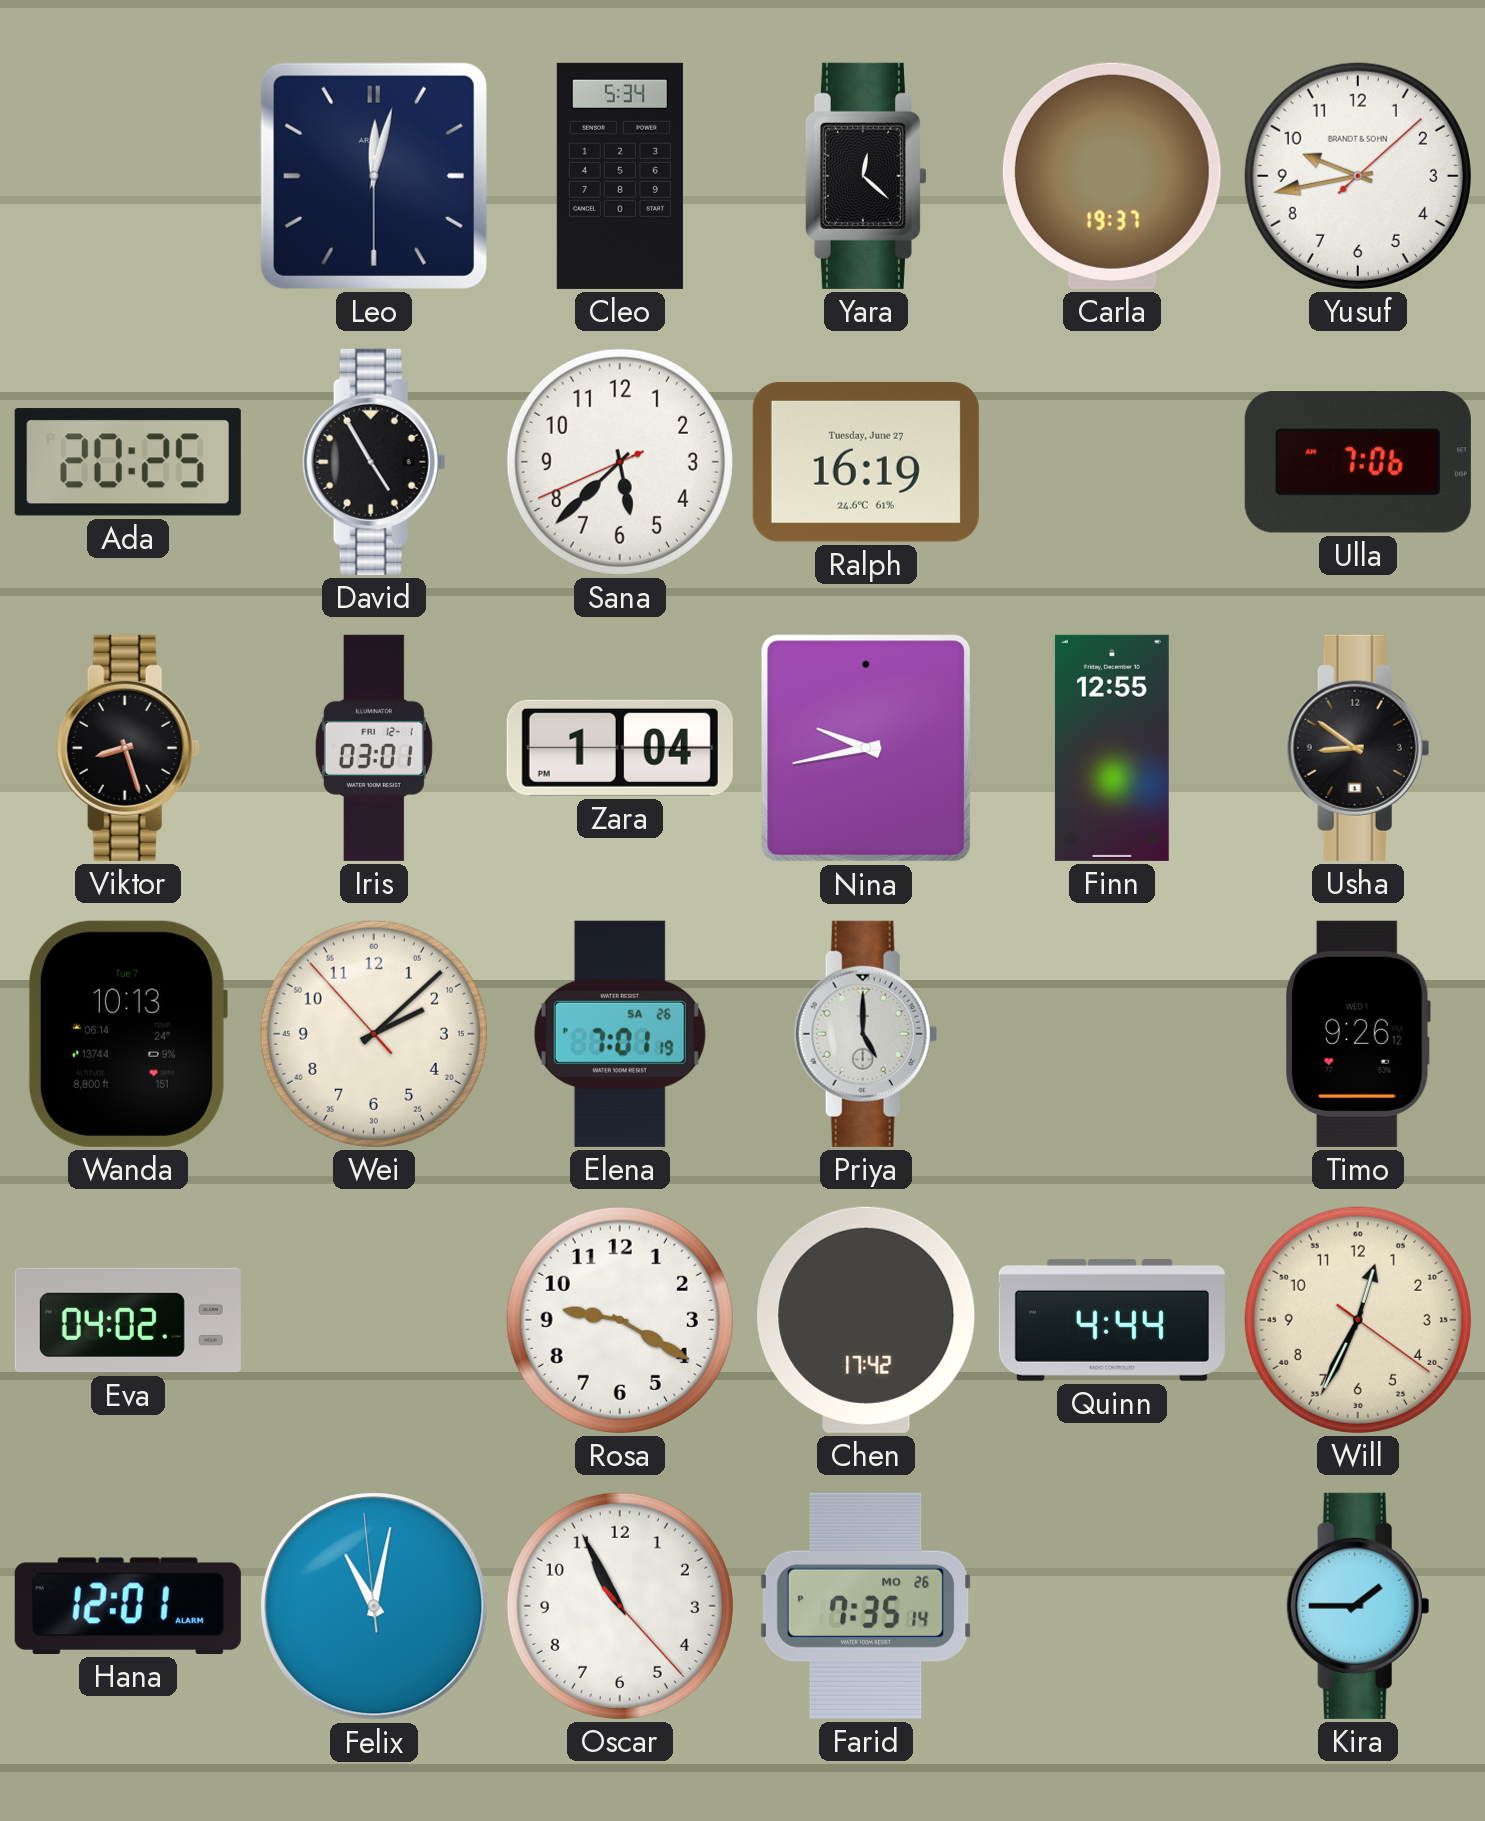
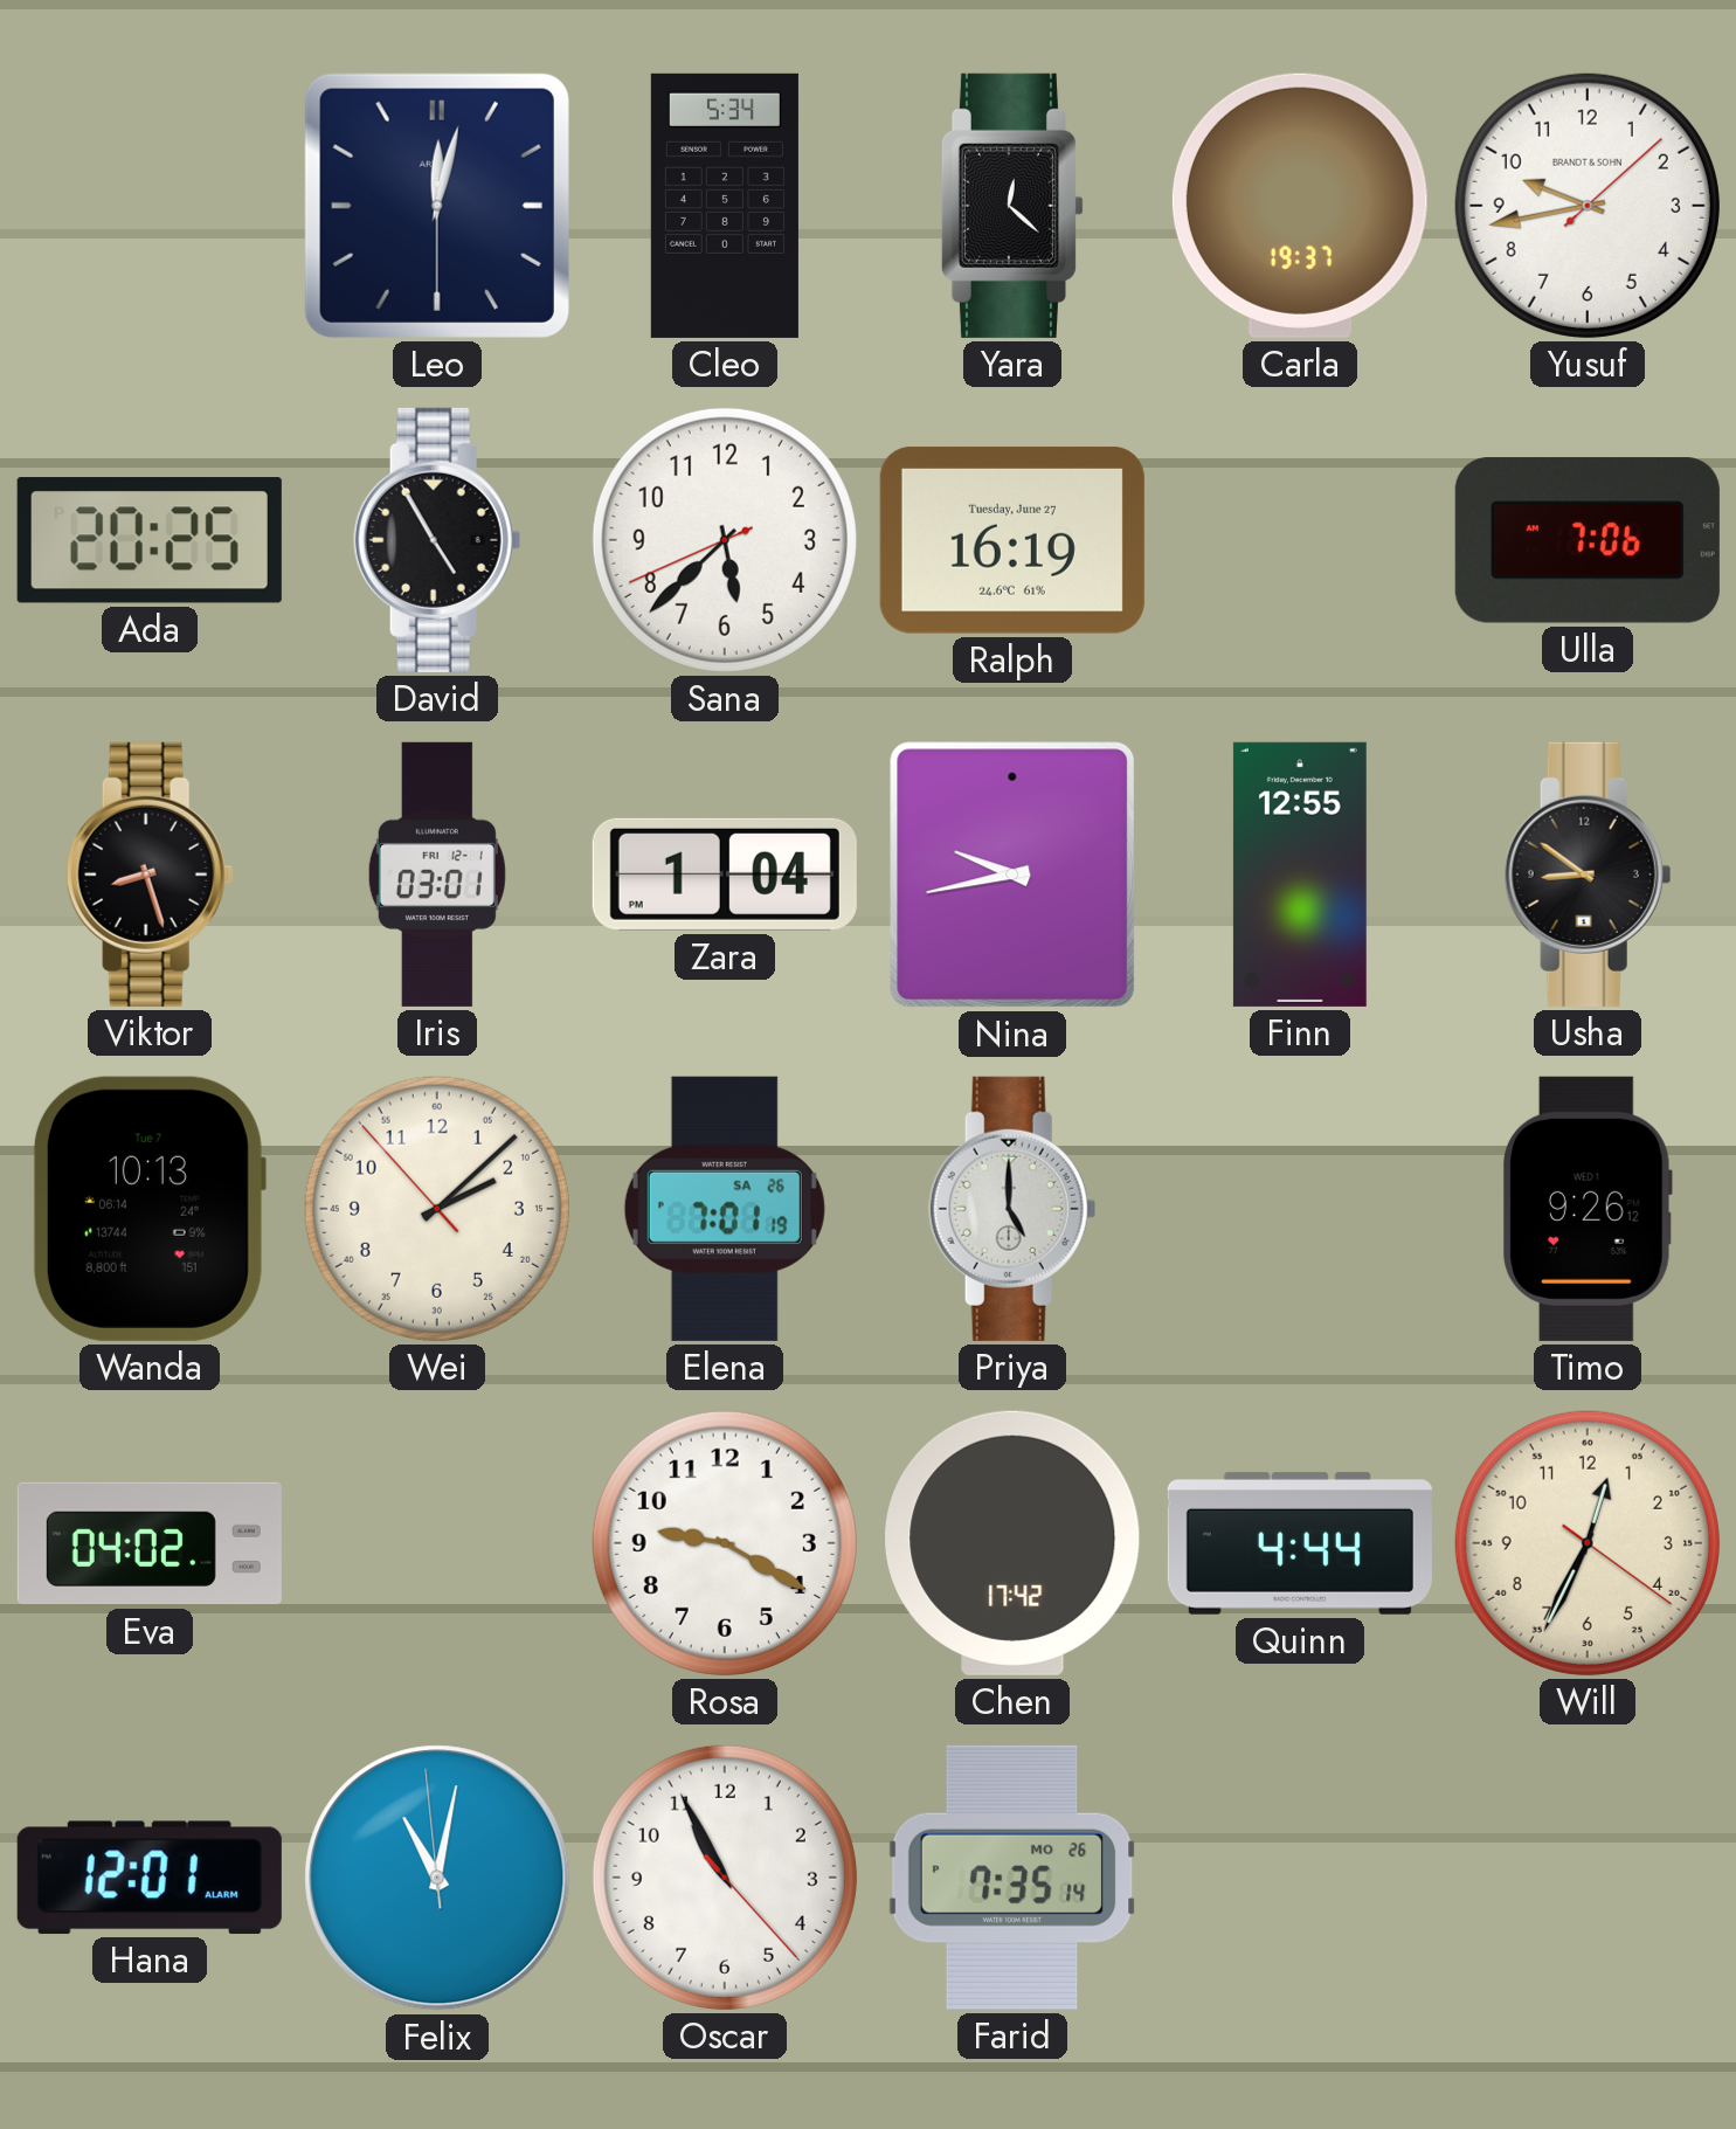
Kira: 1:45 -> none (1358, 1606)
